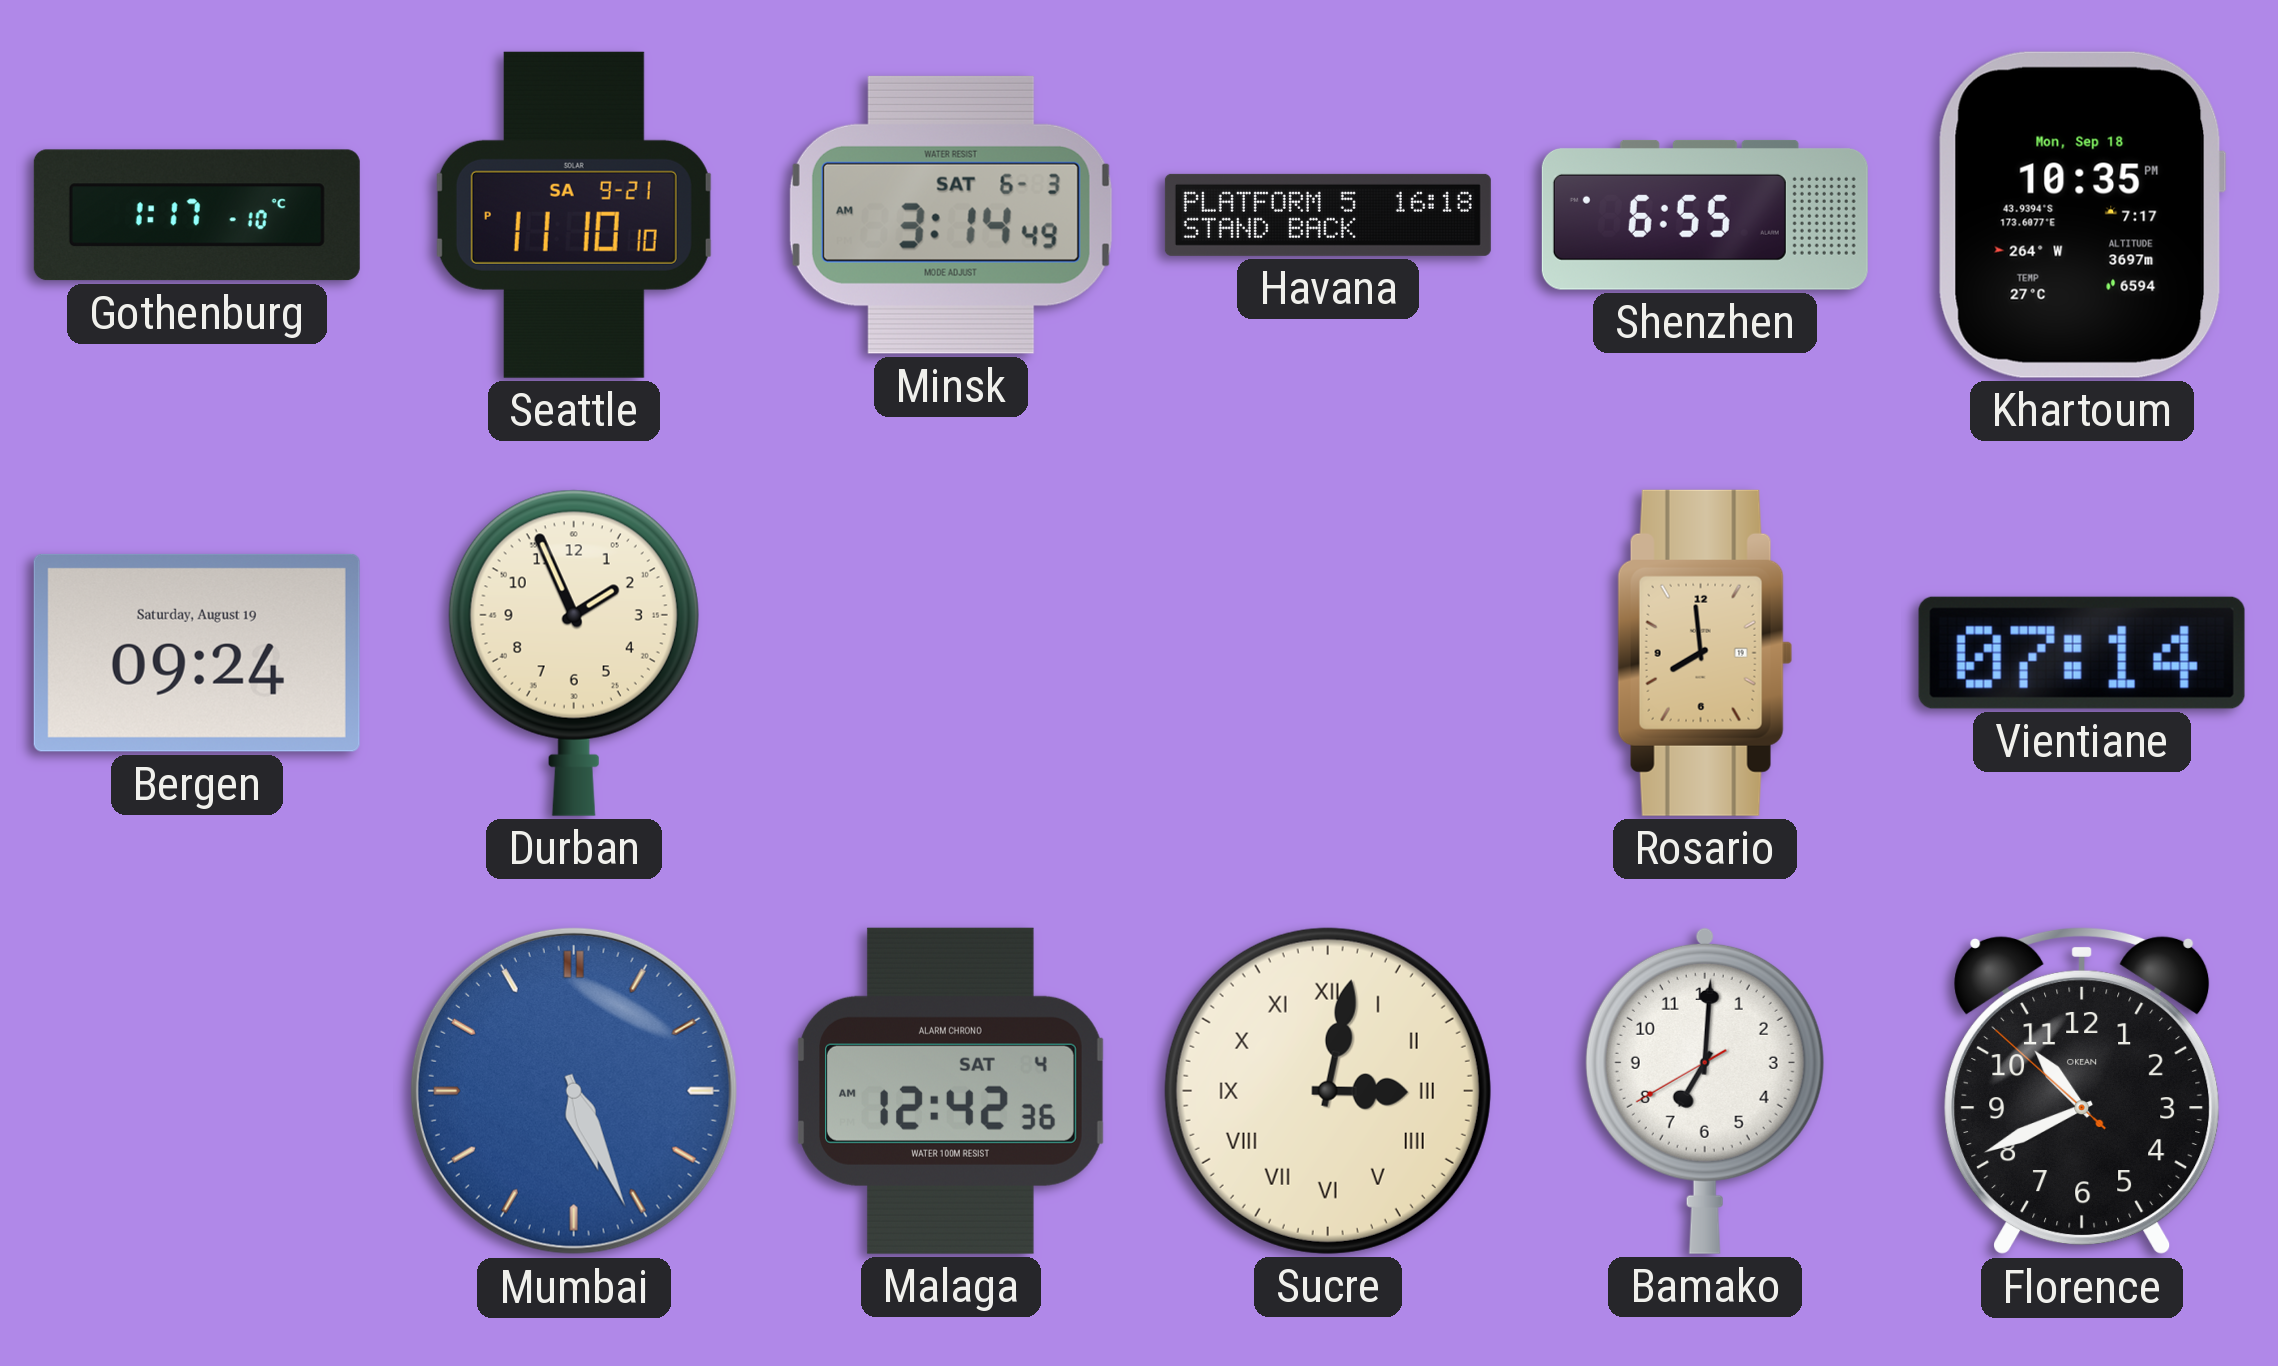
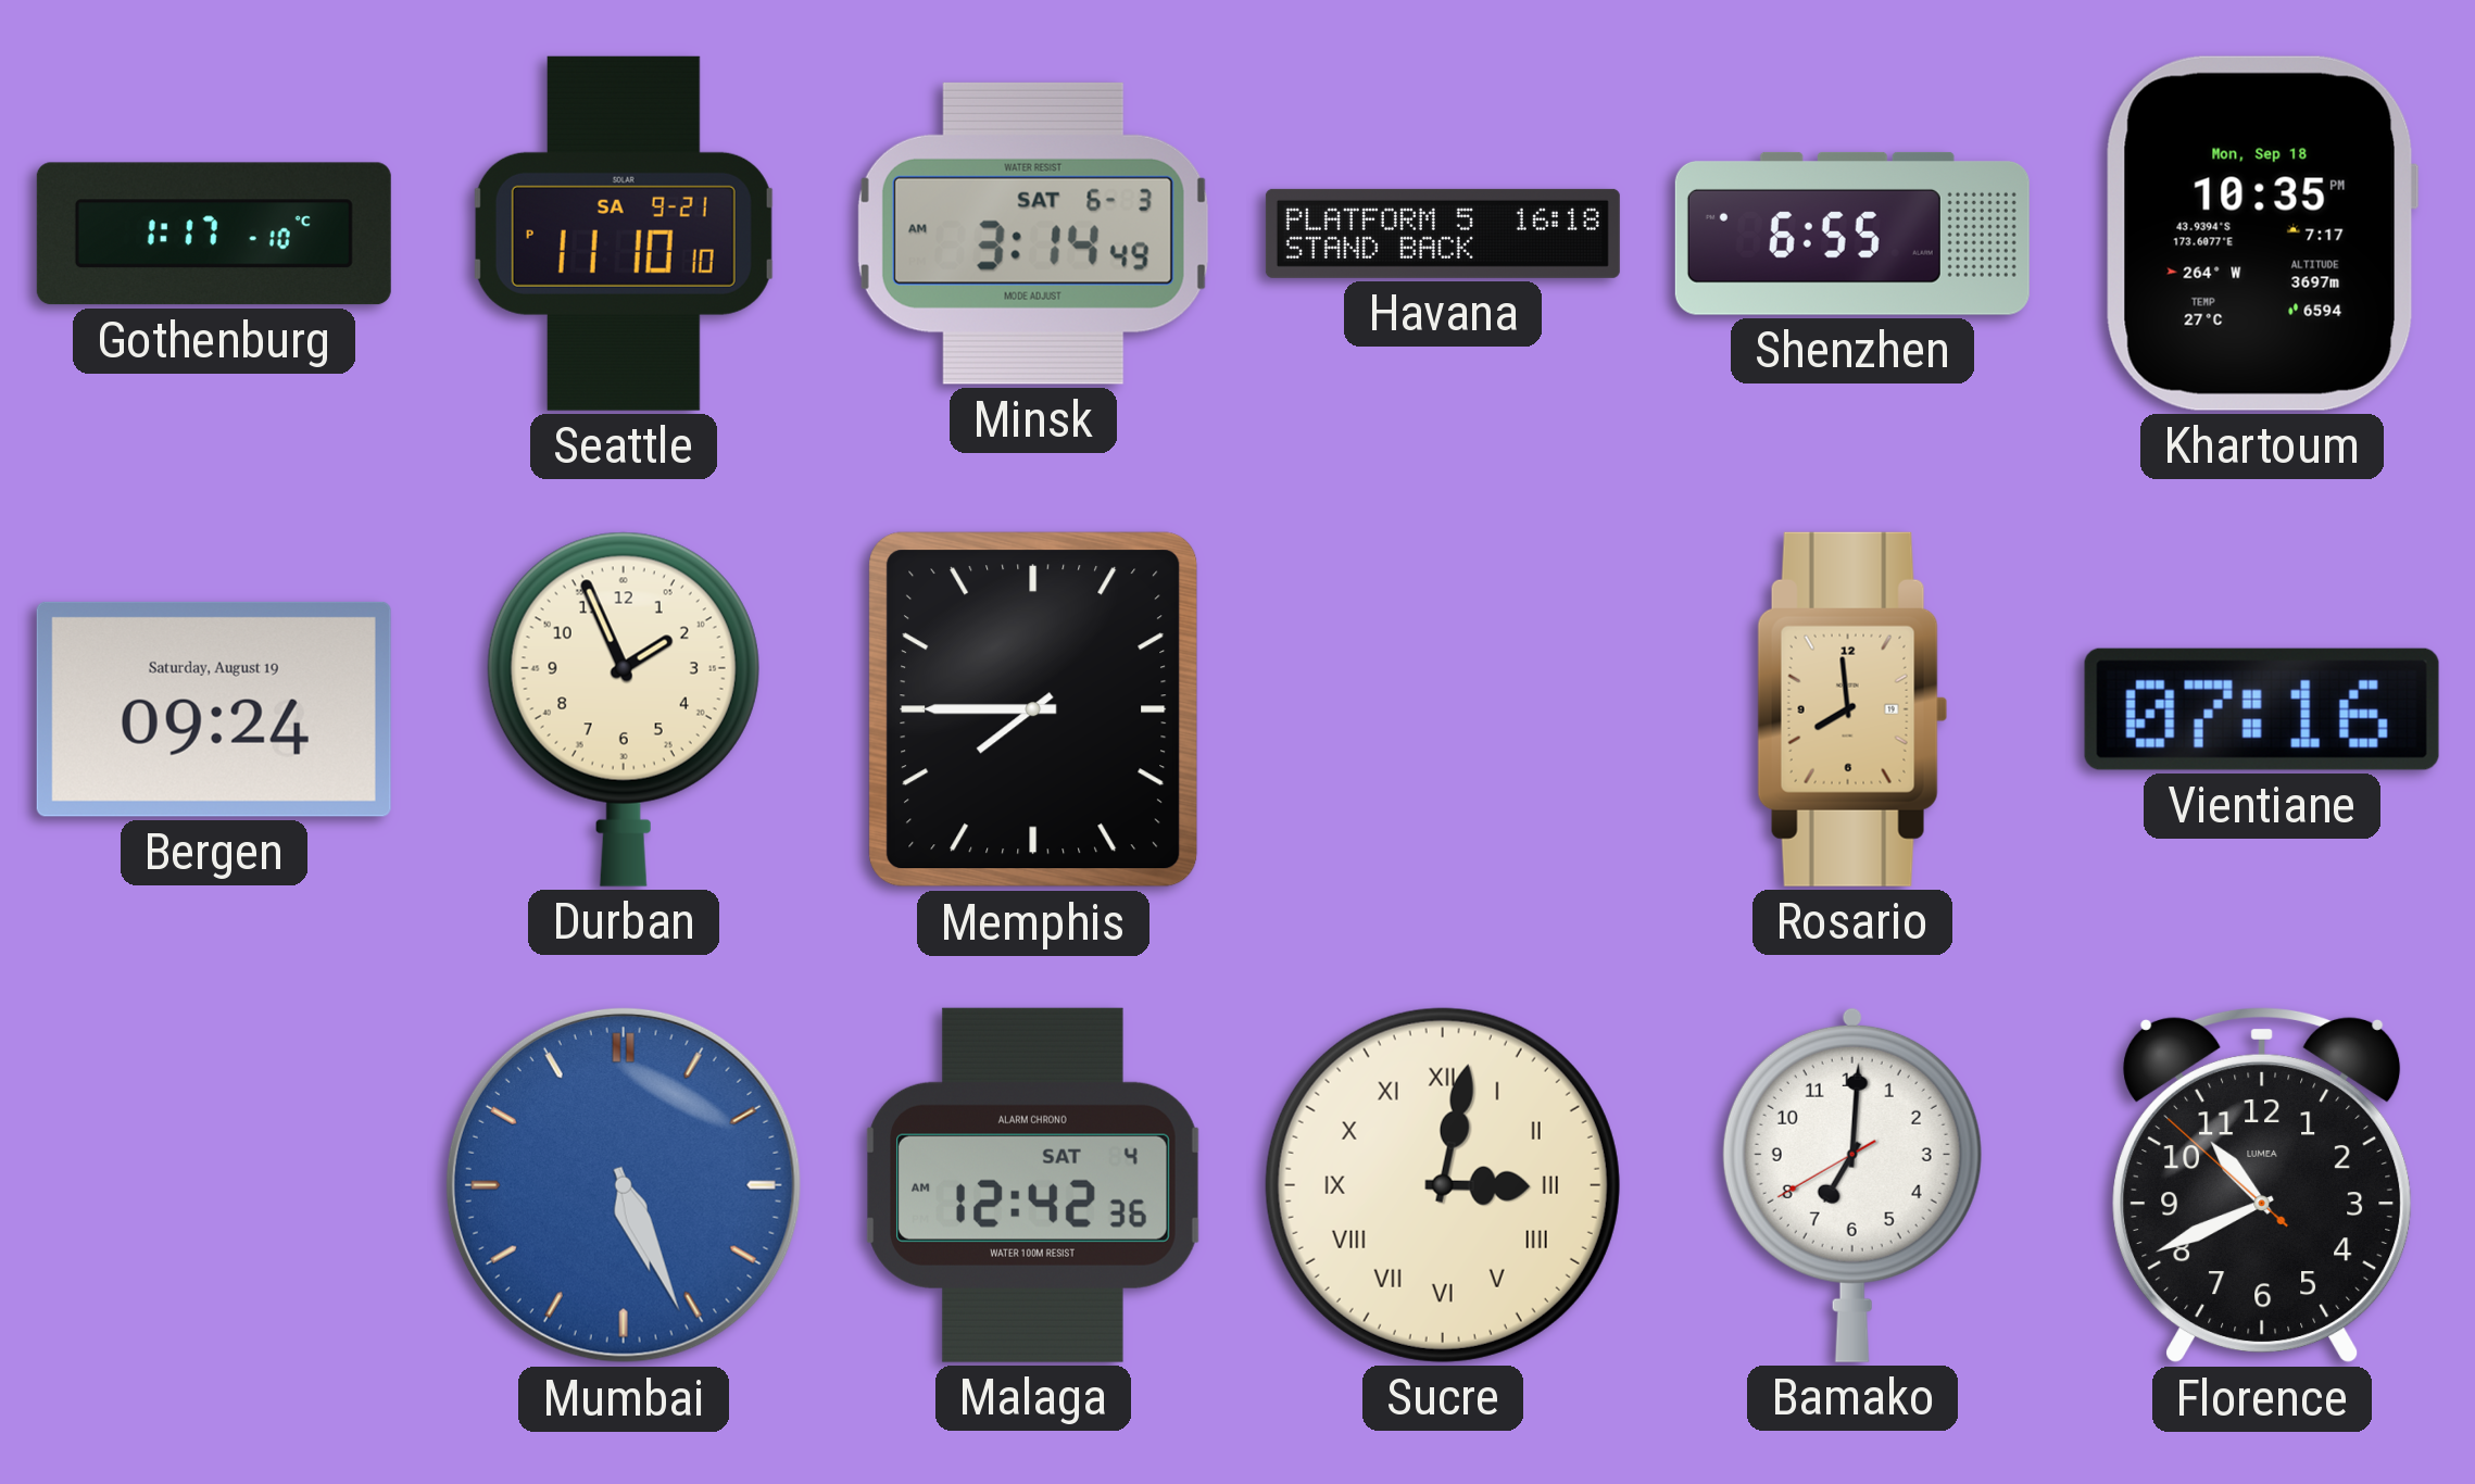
Memphis: none -> 7:45 (1033, 709)
Vientiane: 07:14 -> 07:16 (2262, 709)
Florence brand: OKEAN -> LUMEA (2262, 1185)
